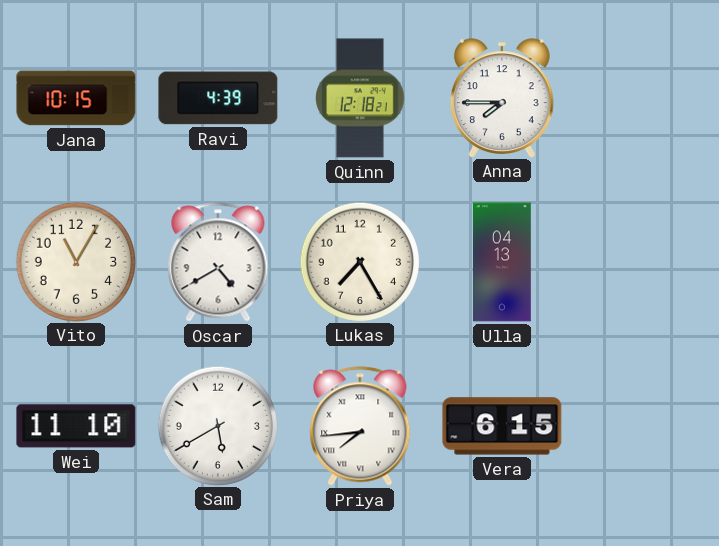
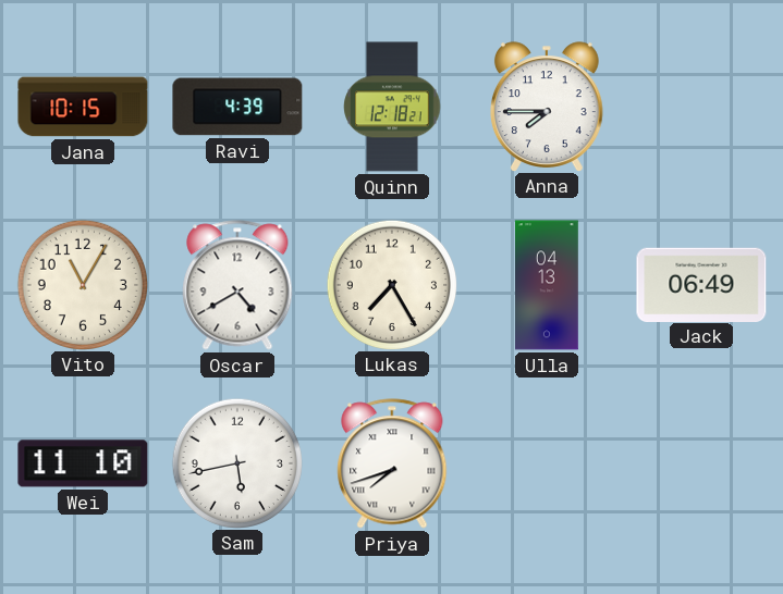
Jack: none -> 06:49 (701, 284)
Sam: 5:40 -> 5:43 (236, 462)
Priya: 7:44 -> 7:42 (392, 463)
Vera: 6:15 -> none (502, 426)
